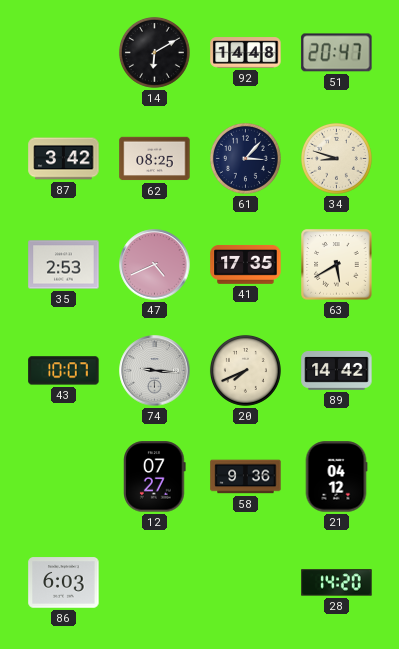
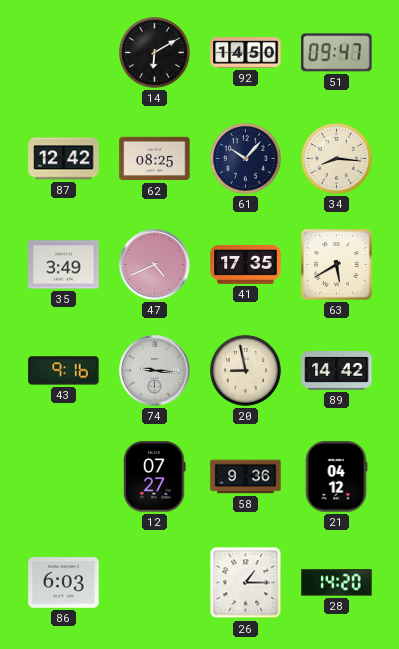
92: 14:48 -> 14:50 (246, 53)
51: 20:47 -> 09:47 (337, 53)
87: 3:42 -> 12:42 (64, 159)
61: 3:07 -> 10:07 (245, 158)
34: 8:48 -> 8:16 (336, 158)
35: 2:53 -> 3:49 (64, 265)
43: 10:07 -> 9:16 (64, 371)
20: 7:41 -> 8:58 (245, 370)
26: none -> 1:15 (246, 583)
